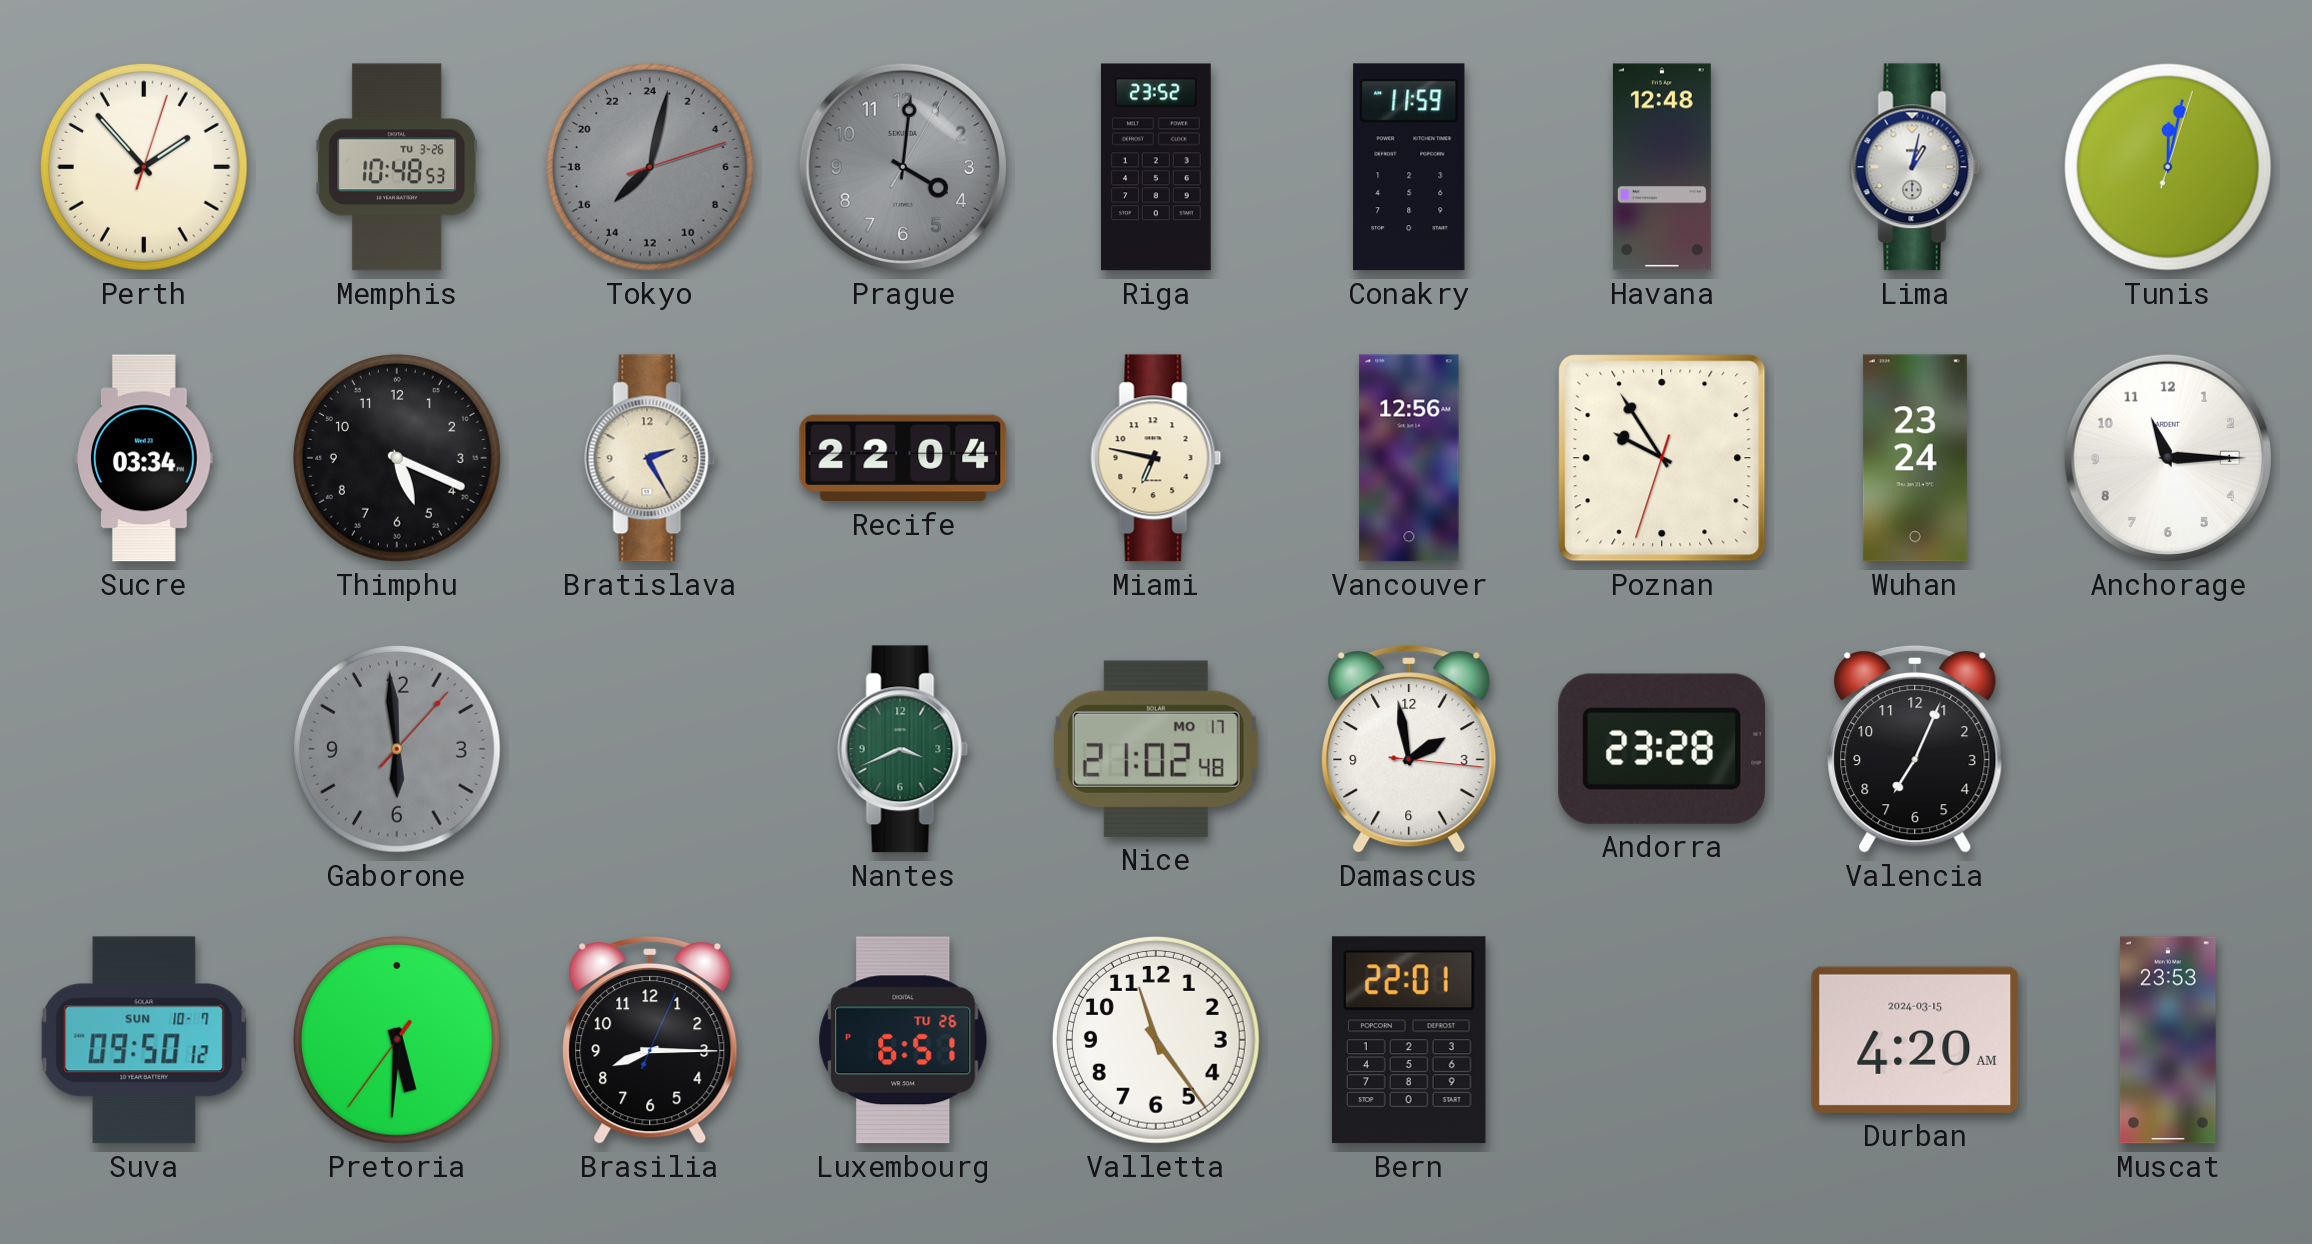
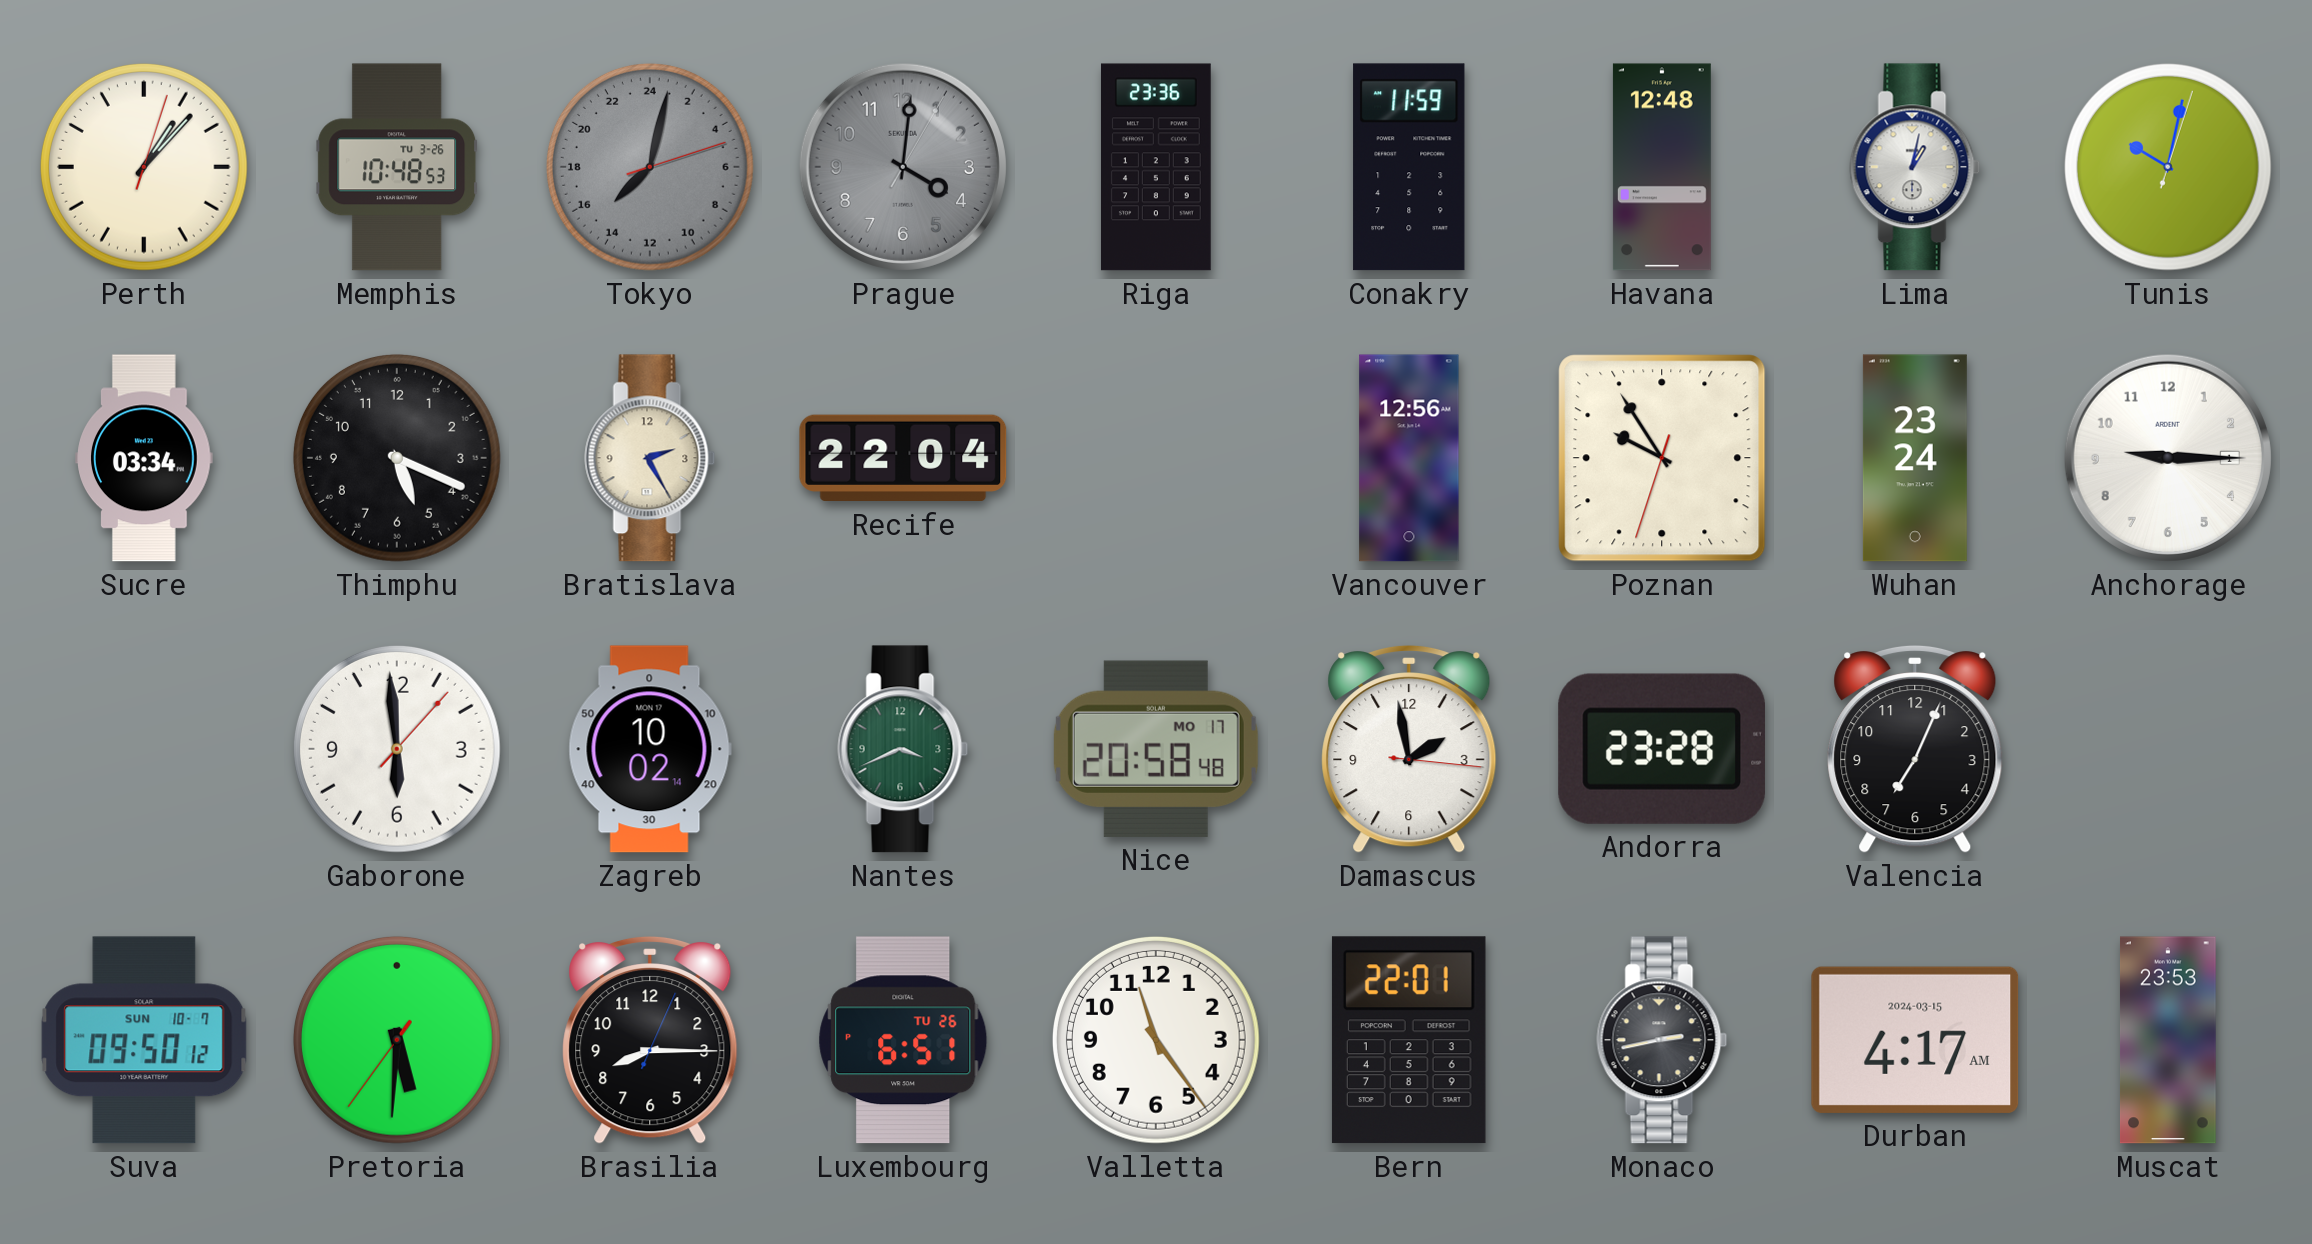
Perth: 1:53 -> 1:07 (144, 167)
Riga: 23:52 -> 23:36 (1156, 167)
Tunis: 12:02 -> 10:02 (2168, 167)
Miami: 6:47 -> none (1156, 458)
Anchorage: 11:15 -> 9:15 (2168, 458)
Gaborone dial: grey -> white (397, 749)
Zagreb: none -> 10:02 (650, 749)
Nice: 21:02 -> 20:58 (1156, 749)
Monaco: none -> 2:43 (1662, 1040)
Durban: 4:20 -> 4:17 (1915, 1040)
